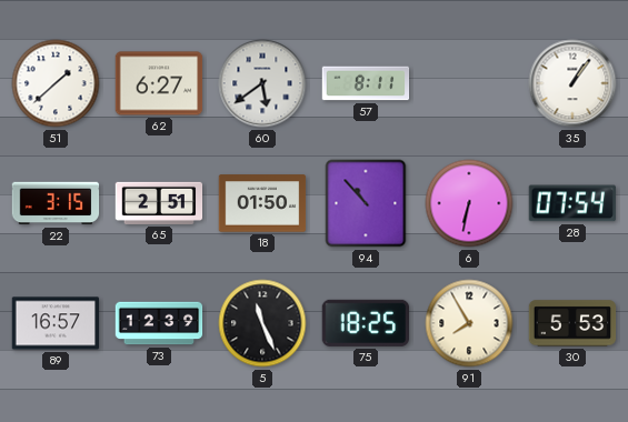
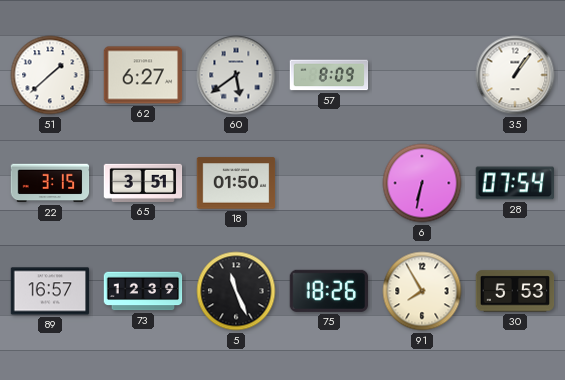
57: 8:11 -> 8:09 (329, 75)
65: 2:51 -> 3:51 (143, 183)
94: 10:53 -> none (366, 203)
75: 18:25 -> 18:26 (328, 291)
